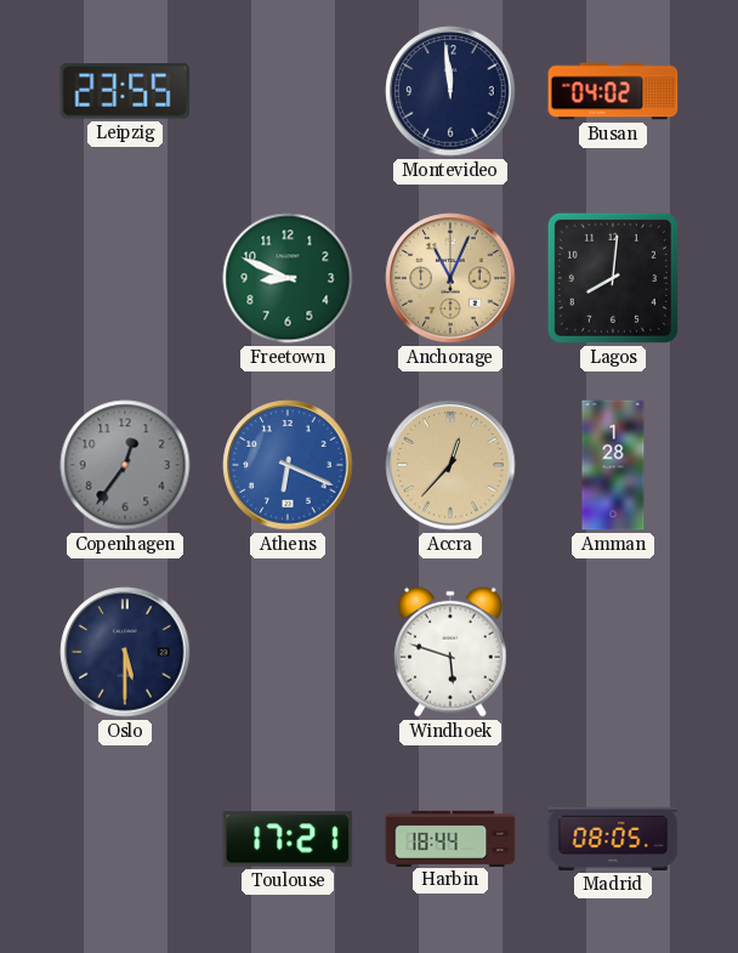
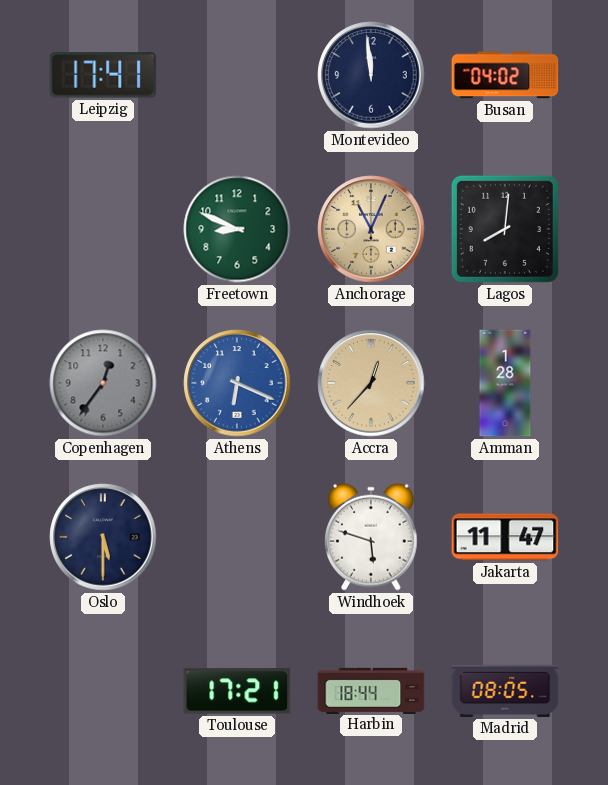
Leipzig: 23:55 -> 17:41 (103, 75)
Jakarta: none -> 11:47 (505, 537)
